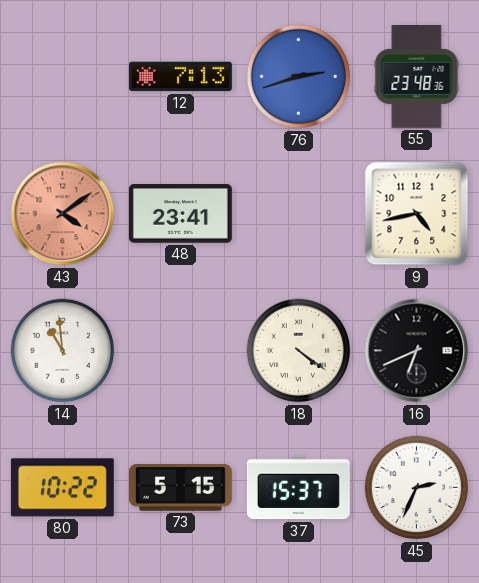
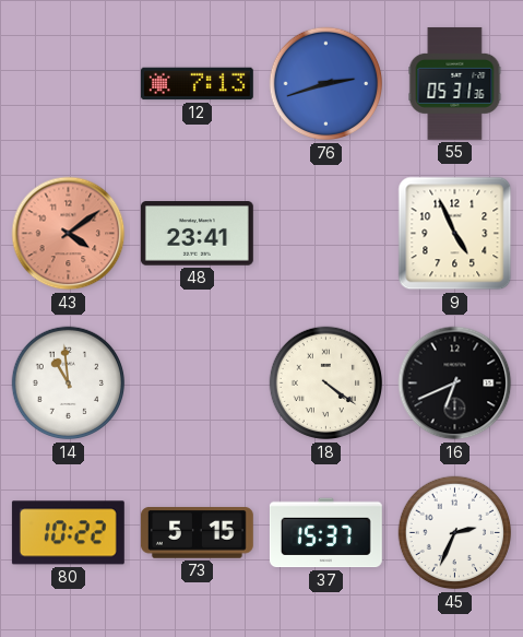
55: 23:48 -> 05:31 (455, 83)
9: 4:43 -> 4:56 (455, 234)
